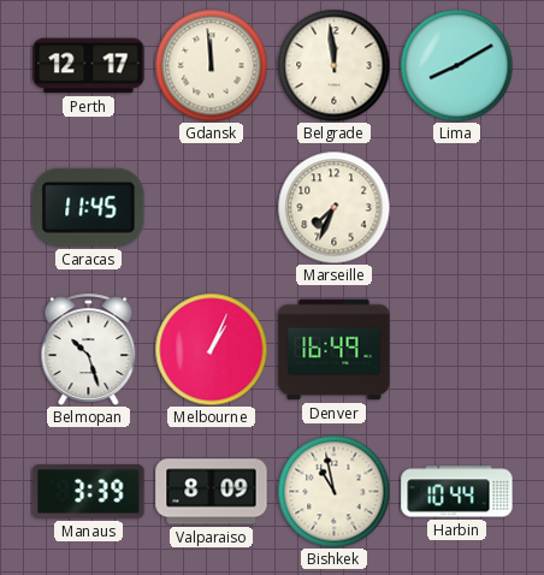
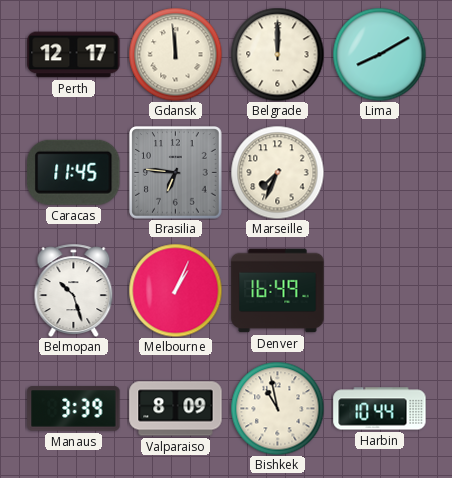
Belgrade: 11:59 -> 12:00 (277, 54)
Brasilia: none -> 6:46 (176, 173)
